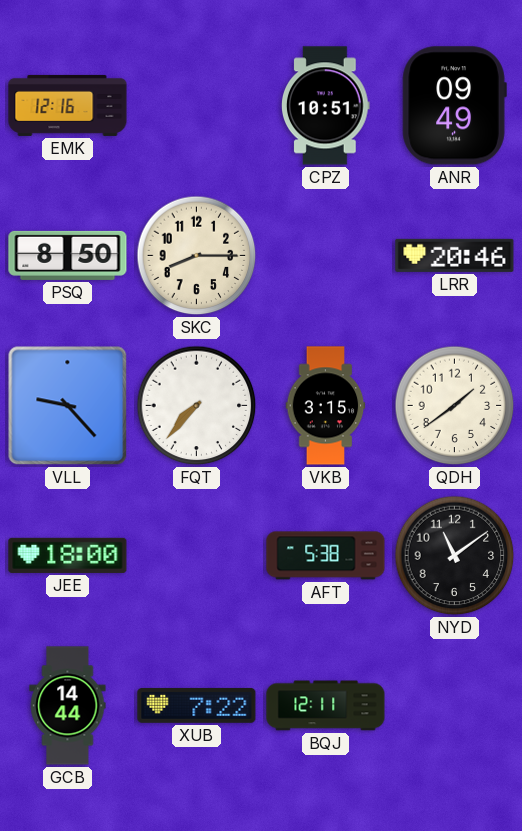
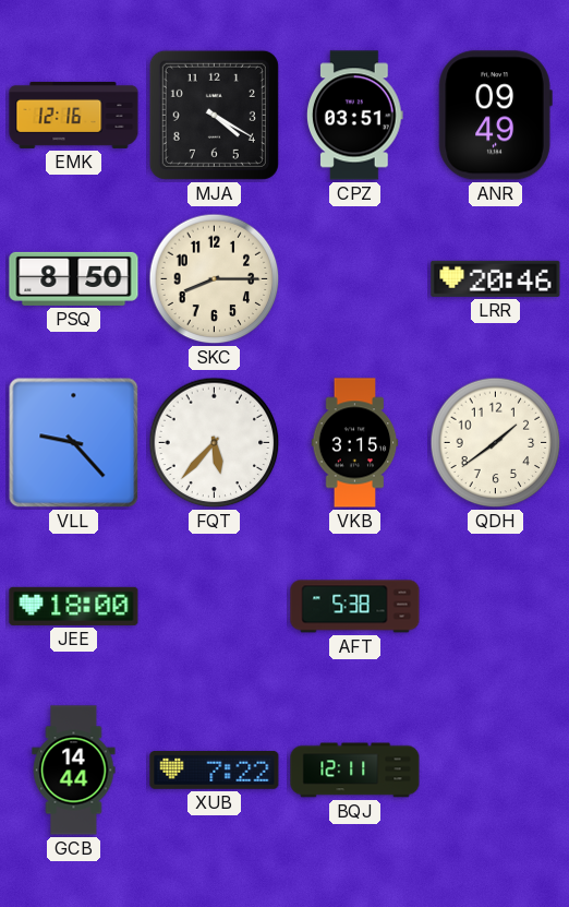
MJA: none -> 4:20 (214, 115)
CPZ: 10:51 -> 03:51 (355, 116)
FQT: 7:37 -> 5:37 (215, 443)
NYD: 11:09 -> none (455, 556)
